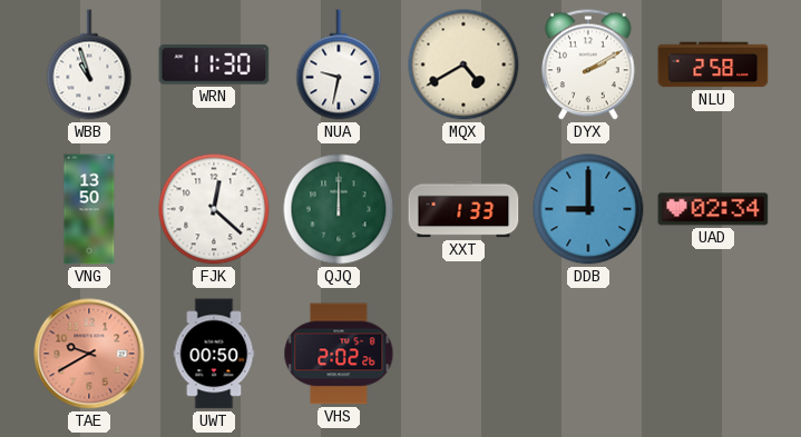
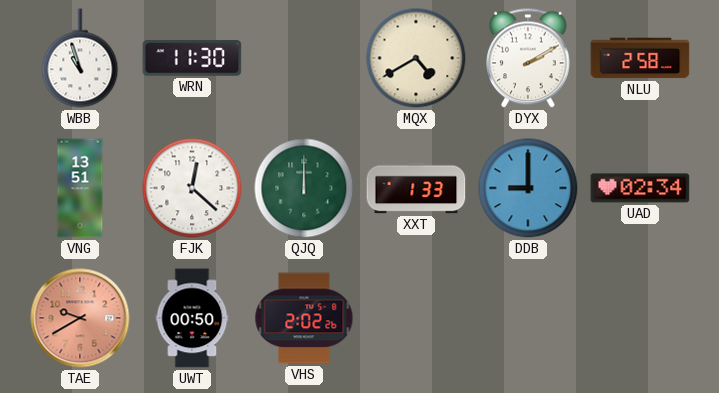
NUA: 9:32 -> none (339, 64)
VNG: 13:50 -> 13:51 (80, 188)
